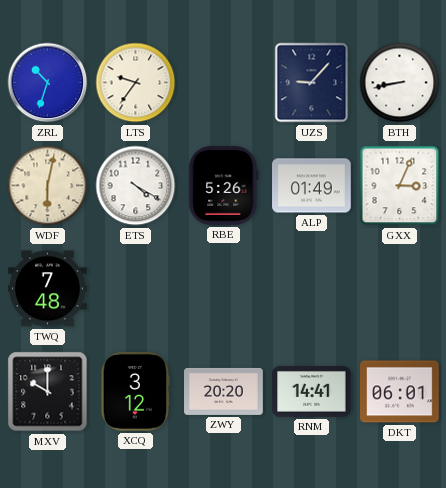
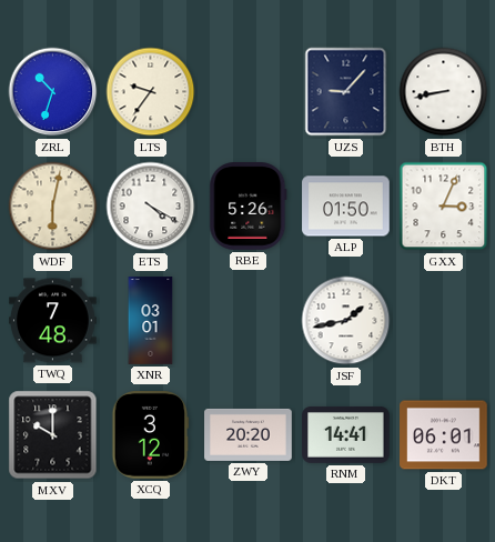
ALP: 01:49 -> 01:50 (346, 207)
XNR: none -> 03:01 (151, 321)
JSF: none -> 1:43 (346, 321)
